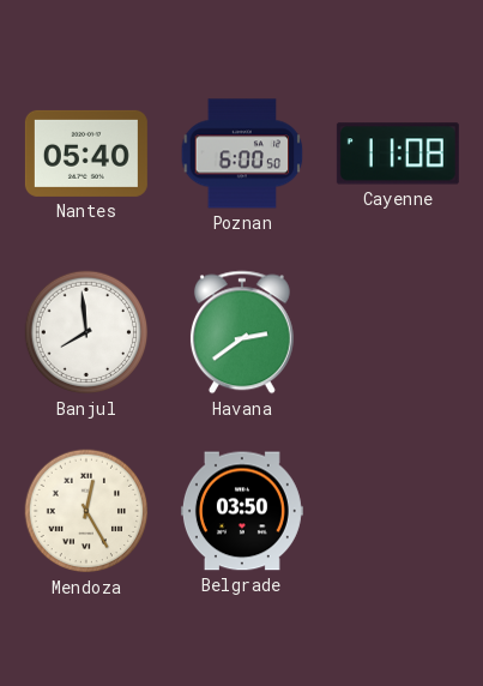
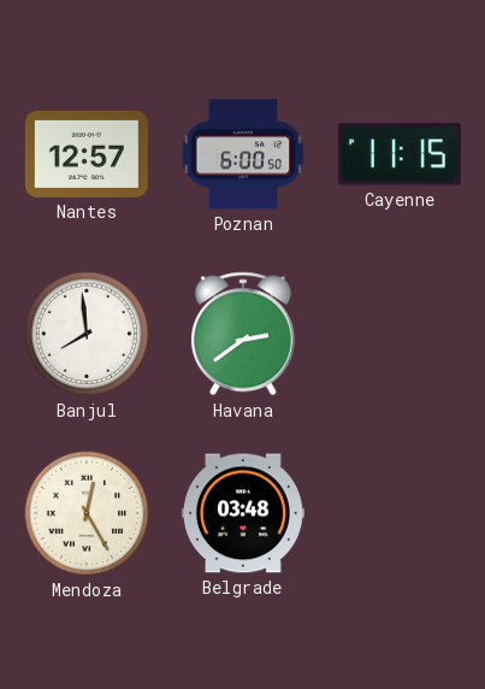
Nantes: 05:40 -> 12:57 (87, 154)
Cayenne: 11:08 -> 11:15 (400, 154)
Belgrade: 03:50 -> 03:48 (243, 513)
